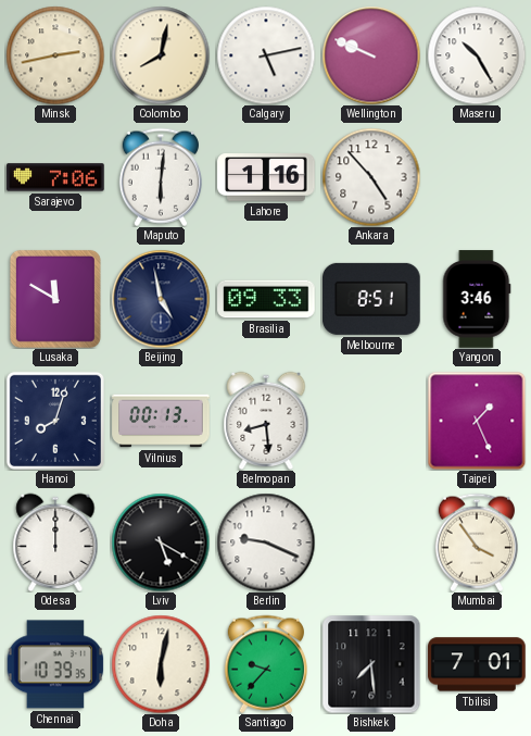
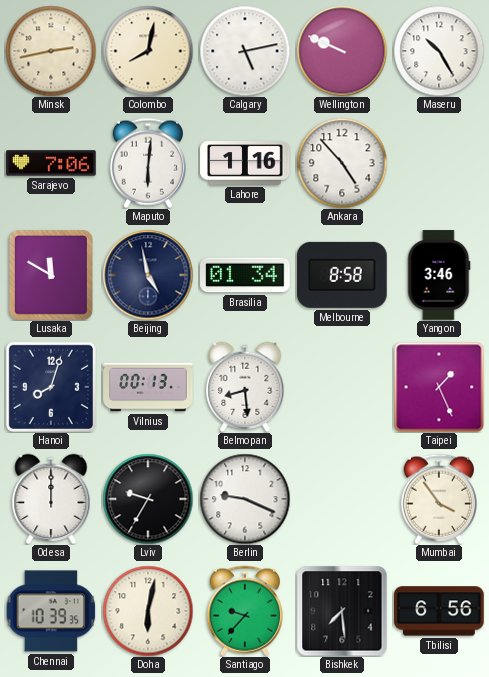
Brasilia: 09:33 -> 01:34 (245, 275)
Melbourne: 8:51 -> 8:58 (343, 275)
Lviv: 5:20 -> 9:35 (148, 499)
Tbilisi: 7:01 -> 6:56 (439, 611)
